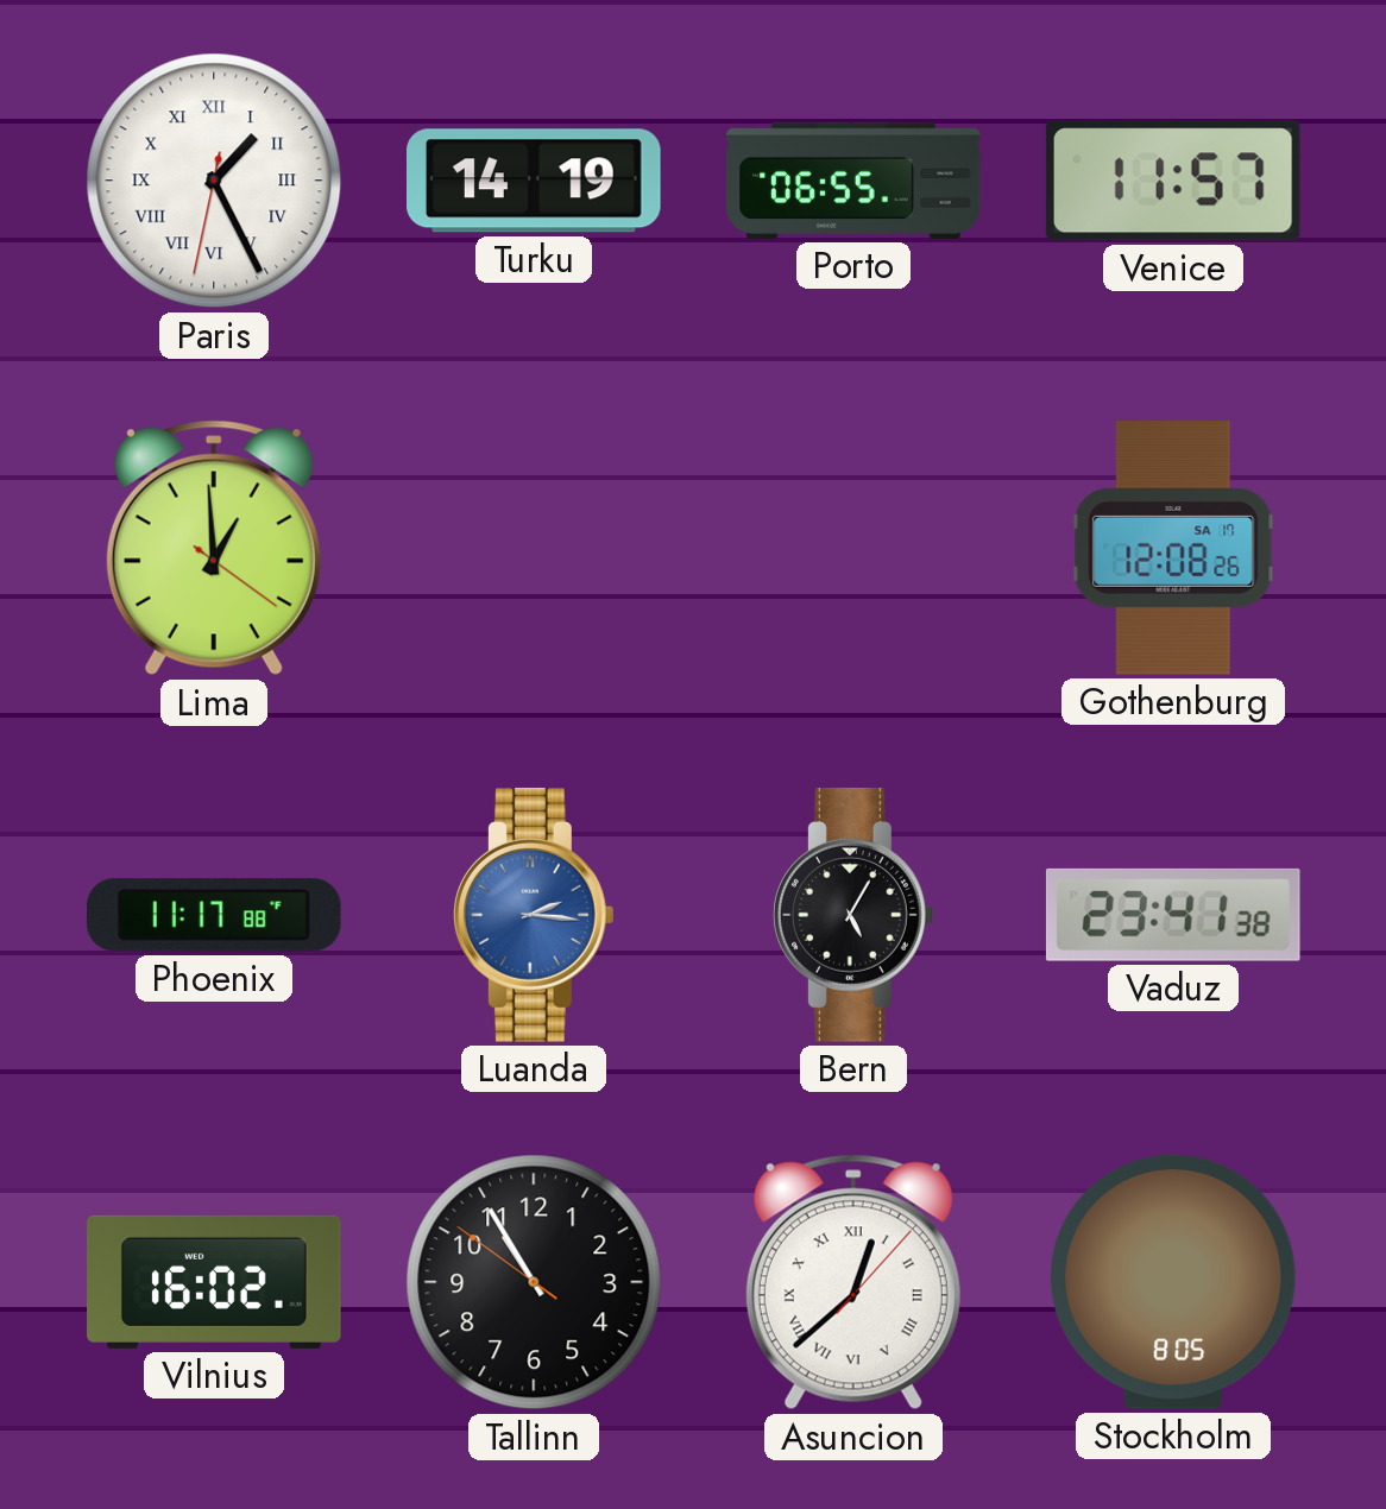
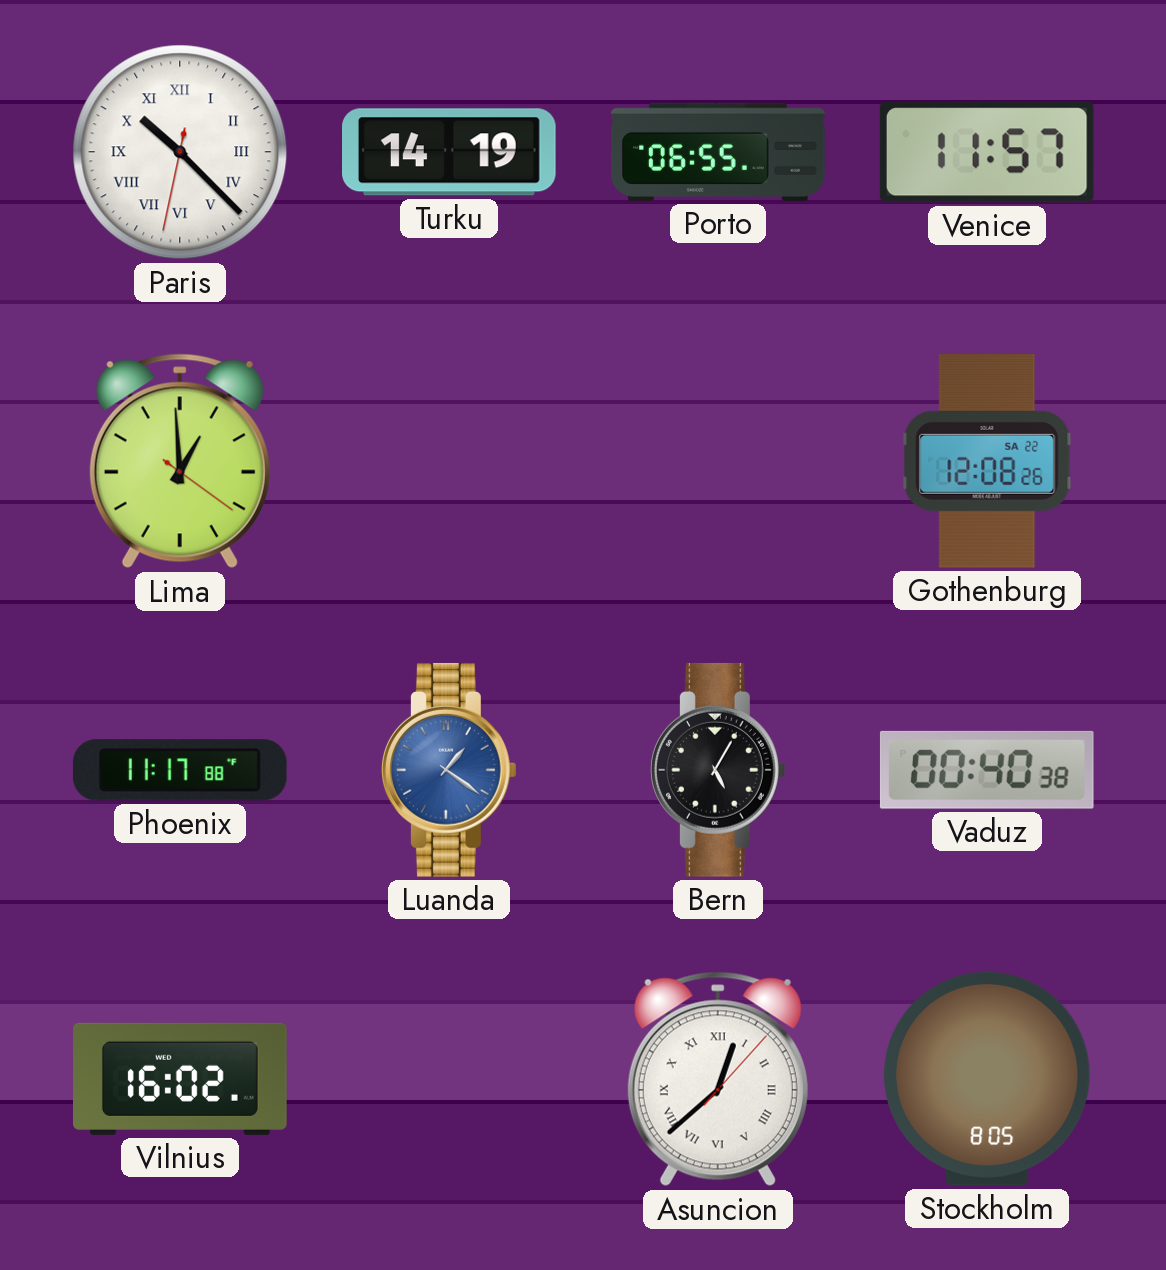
Paris: 1:25 -> 10:22 (180, 152)
Gothenburg date: SA 17 -> SA 22 (987, 462)
Luanda: 2:16 -> 1:21 (450, 770)
Vaduz: 23:41 -> 00:40 (987, 770)
Tallinn: 10:54 -> none (534, 1282)
